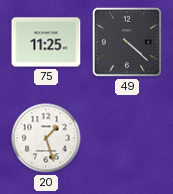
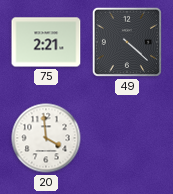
75: 11:25 -> 2:21 (46, 42)
20: 1:27 -> 3:59 (46, 138)
